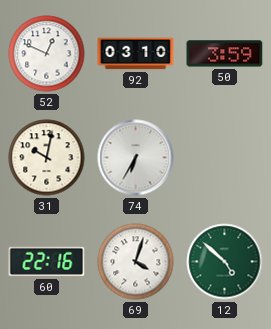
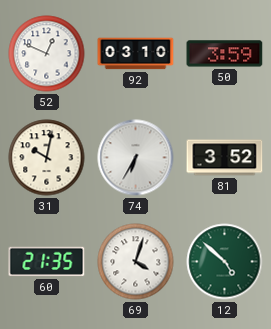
81: none -> 3:52 (225, 158)
60: 22:16 -> 21:35 (47, 262)
